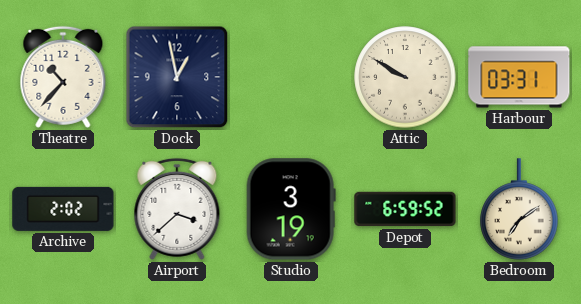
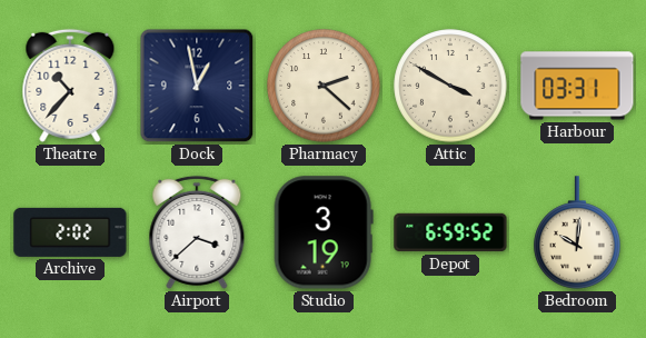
Pharmacy: none -> 2:22 (324, 86)
Attic: 9:50 -> 3:50 (450, 86)
Bedroom: 7:09 -> 10:01 (577, 232)
